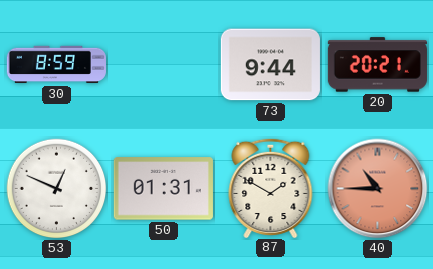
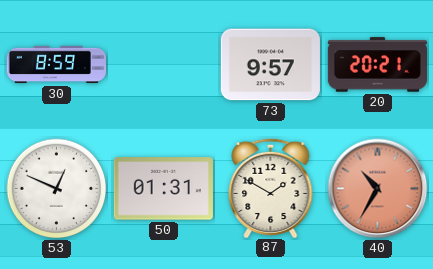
73: 9:44 -> 9:57 (270, 65)
40: 10:45 -> 10:35 (378, 189)
